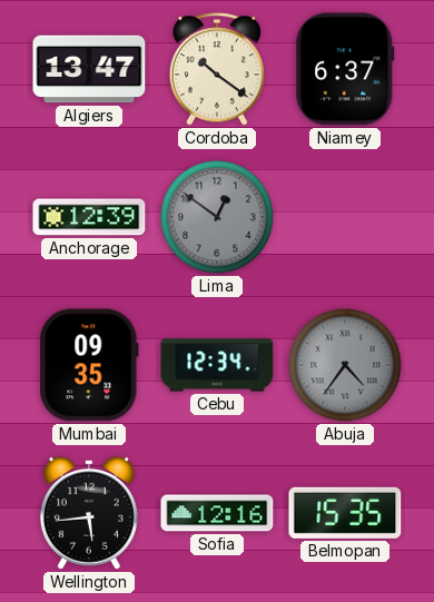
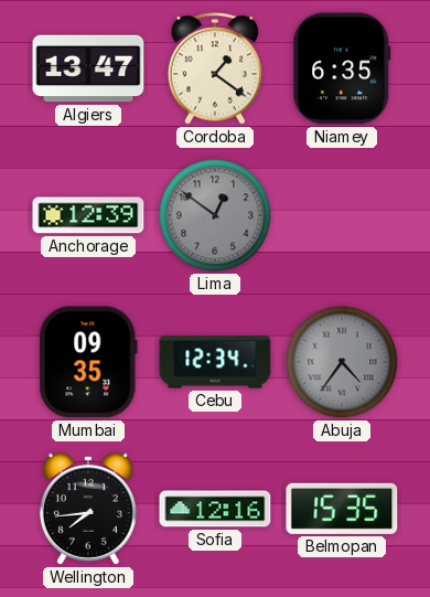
Cordoba: 10:21 -> 1:21 (214, 68)
Niamey: 6:37 -> 6:35 (342, 68)
Wellington: 5:44 -> 7:44 (88, 509)
